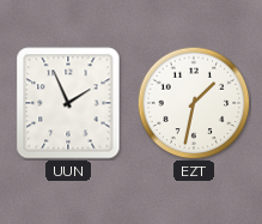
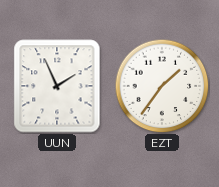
EZT: 1:32 -> 1:36 (162, 86)
